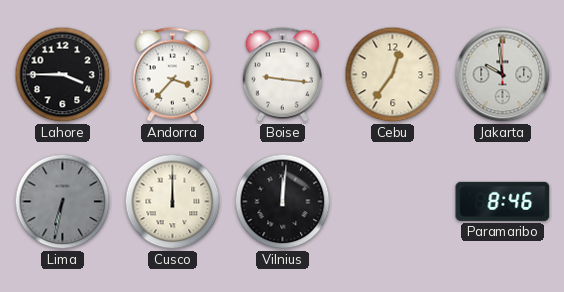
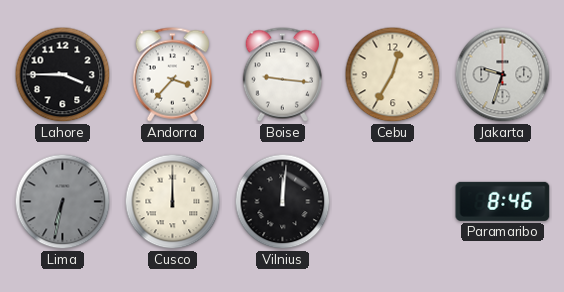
Cebu: 12:36 -> 12:35 (393, 75)
Jakarta: 9:59 -> 9:33 (503, 75)
